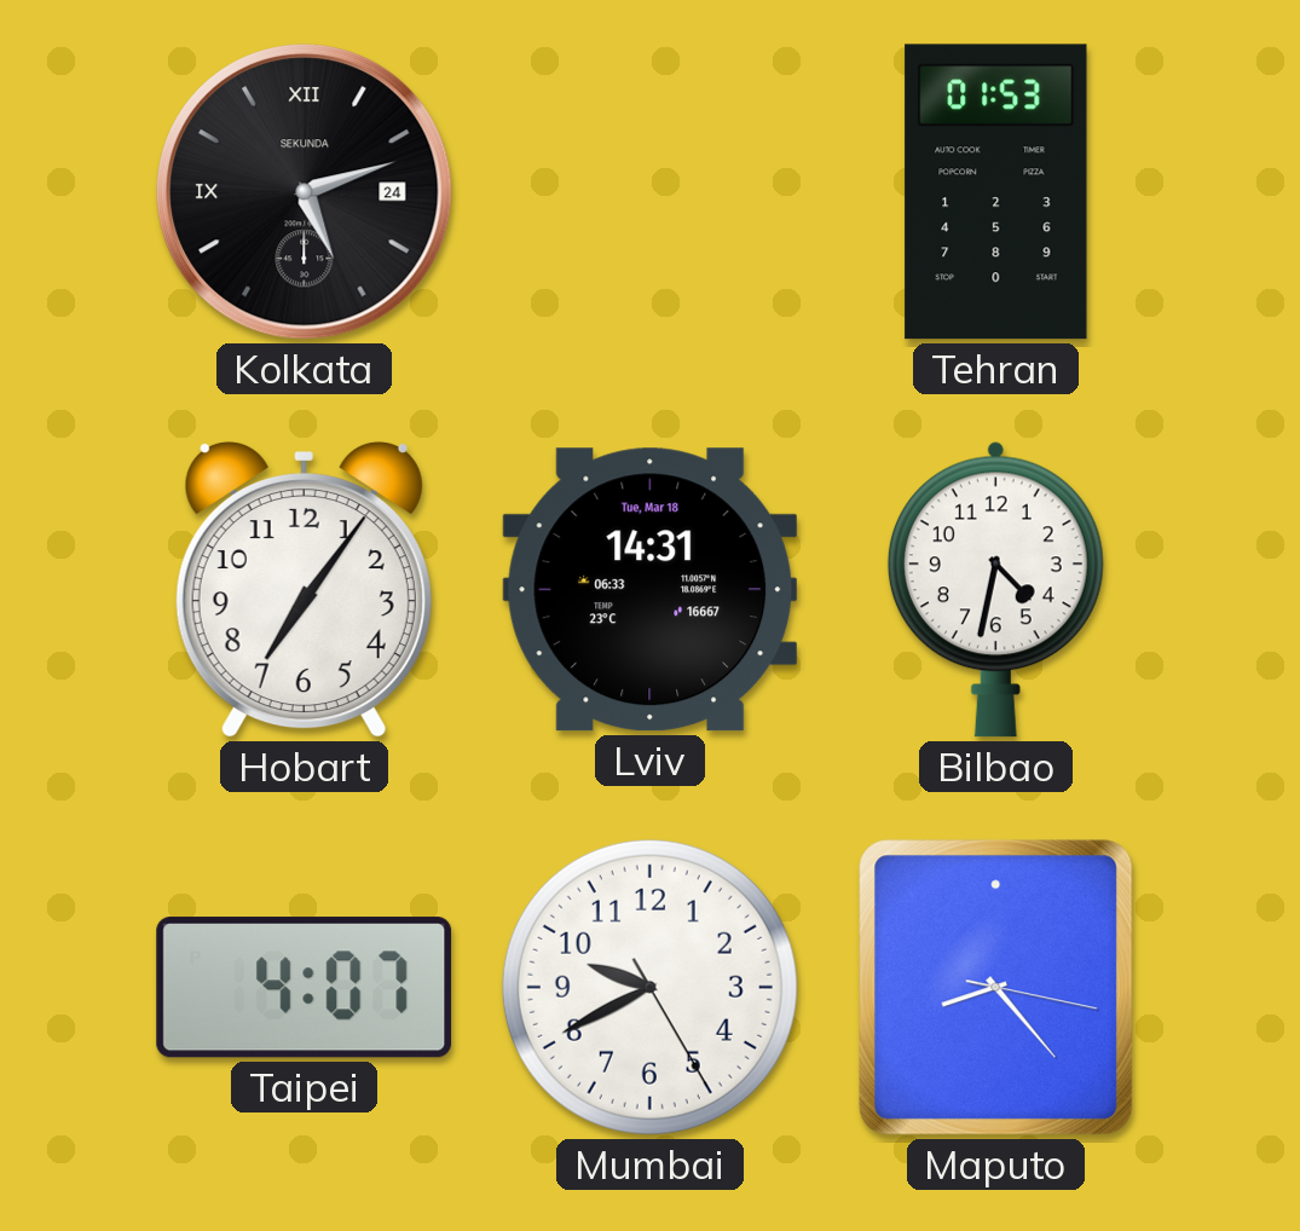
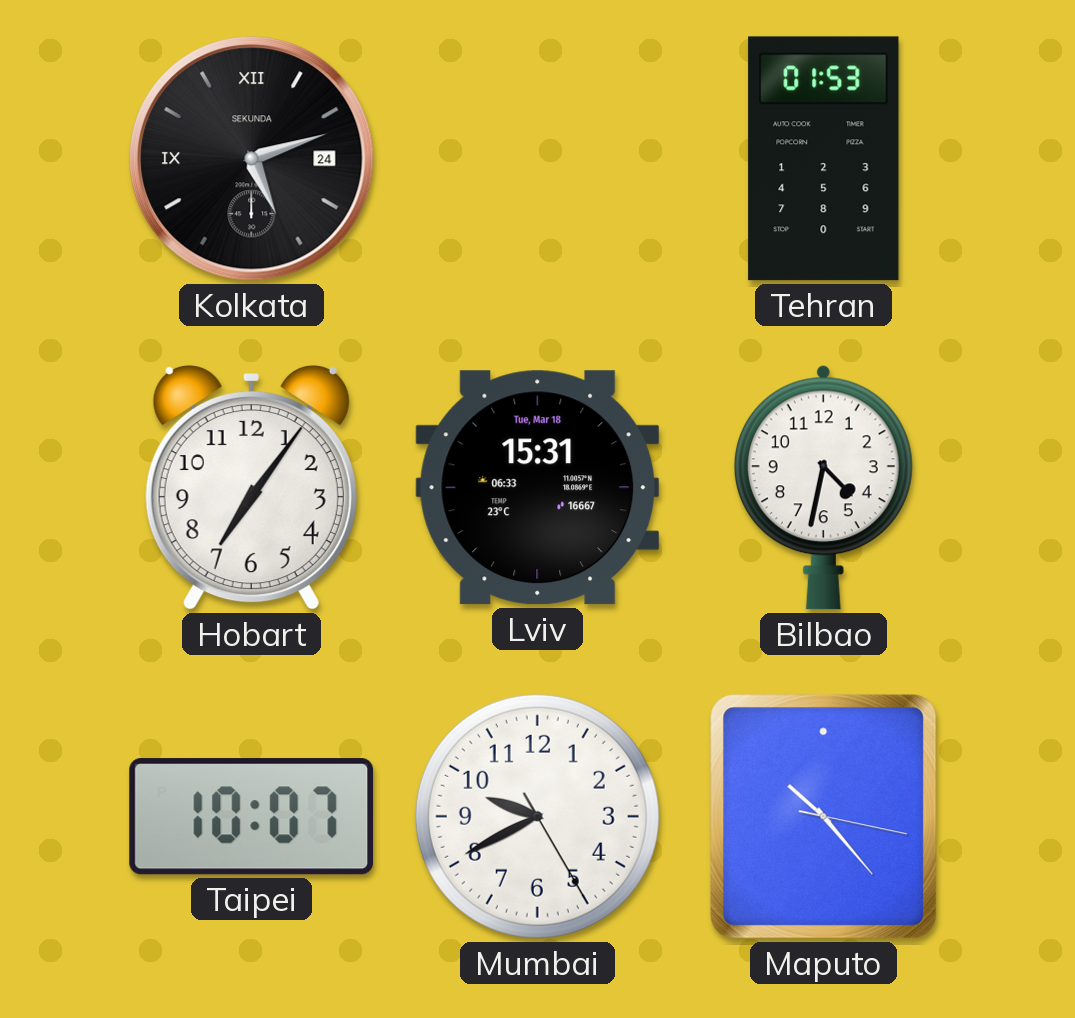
Lviv: 14:31 -> 15:31 (538, 488)
Taipei: 4:07 -> 10:07 (252, 817)
Maputo: 8:23 -> 10:23 (824, 817)
